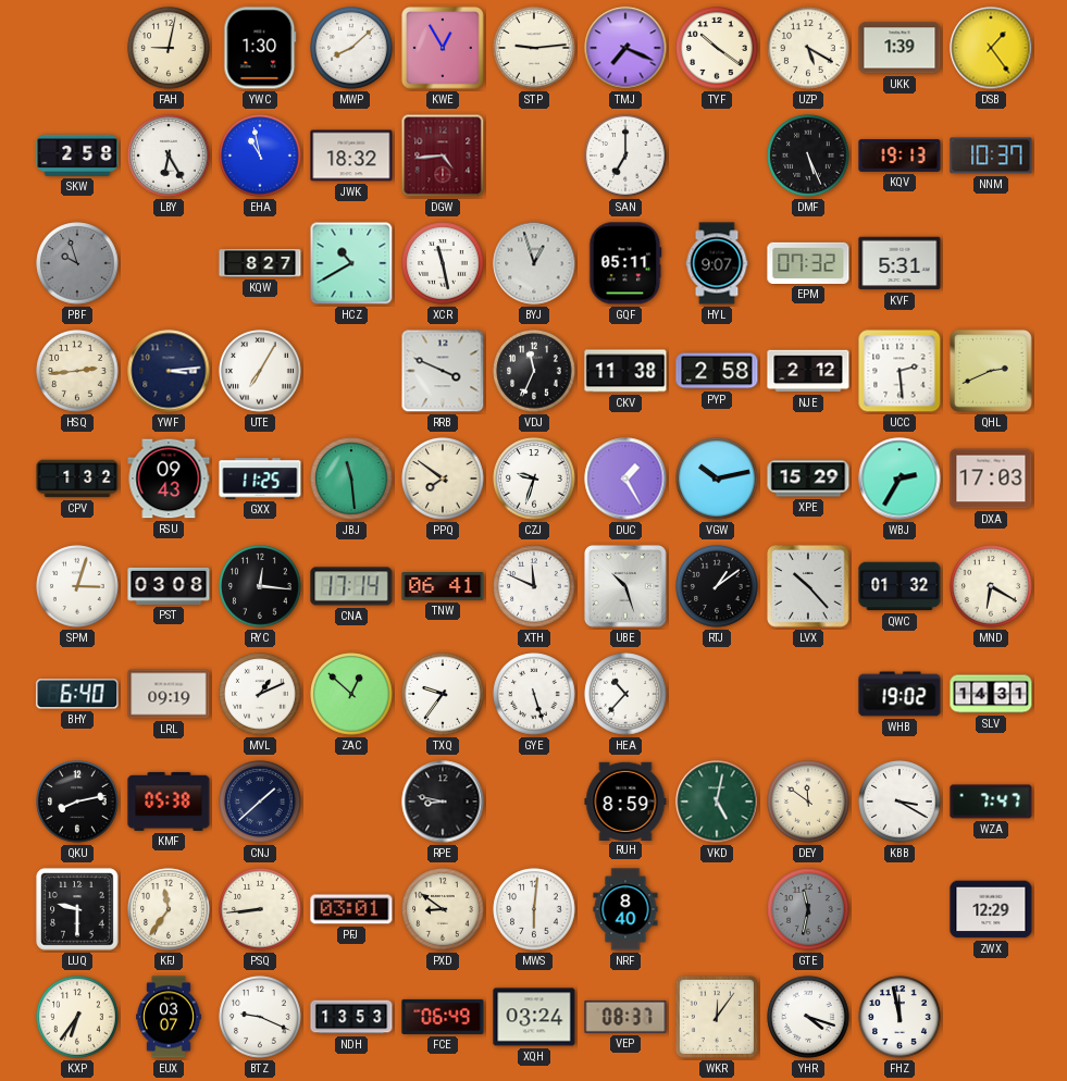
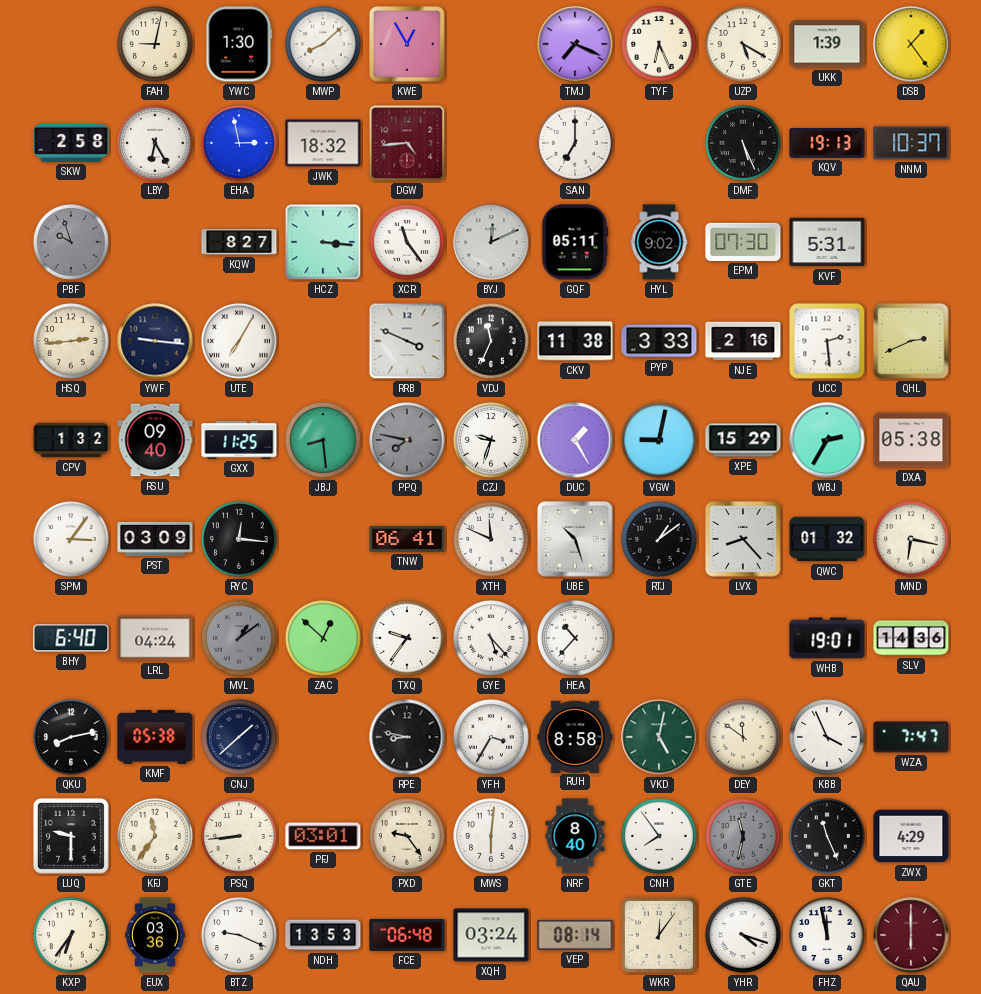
STP: 9:14 -> none (534, 48)
TYF: 10:21 -> 6:26 (659, 44)
EHA: 10:58 -> 2:58 (239, 143)
HCZ: 10:40 -> 3:16 (323, 242)
XCR: 11:28 -> 11:24 (407, 242)
BYJ: 12:57 -> 12:11 (491, 242)
HYL: 9:07 -> 9:02 (659, 242)
EPM: 07:32 -> 07:30 (743, 242)
YWF: 3:14 -> 9:16 (155, 341)
PYP: 2:58 -> 3:33 (659, 341)
NJE: 2:12 -> 2:16 (743, 341)
RSU: 09:43 -> 09:40 (155, 440)
JBJ: 11:29 -> 8:29 (323, 440)
PPQ: 7:51 -> 7:47 (407, 440)
PPQ dial: cream -> grey (407, 440)
VGW: 10:13 -> 9:02 (659, 440)
DXA: 17:03 -> 05:38 (911, 440)
SPM: 3:03 -> 3:06 (71, 539)
PST: 03:08 -> 03:09 (155, 539)
CNA: 17:14 -> none (351, 586)
LVX: 10:23 -> 8:23 (744, 540)
MND: 6:20 -> 6:17 (911, 539)
LRL: 09:19 -> 04:24 (155, 638)
MVL: 1:11 -> 1:09 (239, 638)
MVL dial: white -> grey (239, 638)
GYE: 5:27 -> 5:23 (491, 638)
WHB: 19:02 -> 19:01 (827, 638)
SLV: 14:31 -> 14:36 (911, 638)
YFH: none -> 3:35 (491, 737)
RUH: 8:59 -> 8:58 (575, 736)
KBB: 3:20 -> 3:56 (827, 737)
PXD: 8:51 -> 9:24 (407, 836)
CNH: none -> 7:54 (659, 836)
GKT: none -> 11:26 (827, 836)
ZWX: 12:29 -> 4:29 (911, 836)
EUX: 03:07 -> 03:36 (156, 935)
FCE: 06:49 -> 06:48 (407, 935)
VEP: 08:37 -> 08:14 (575, 935)
QAU: none -> 6:00 (911, 935)
